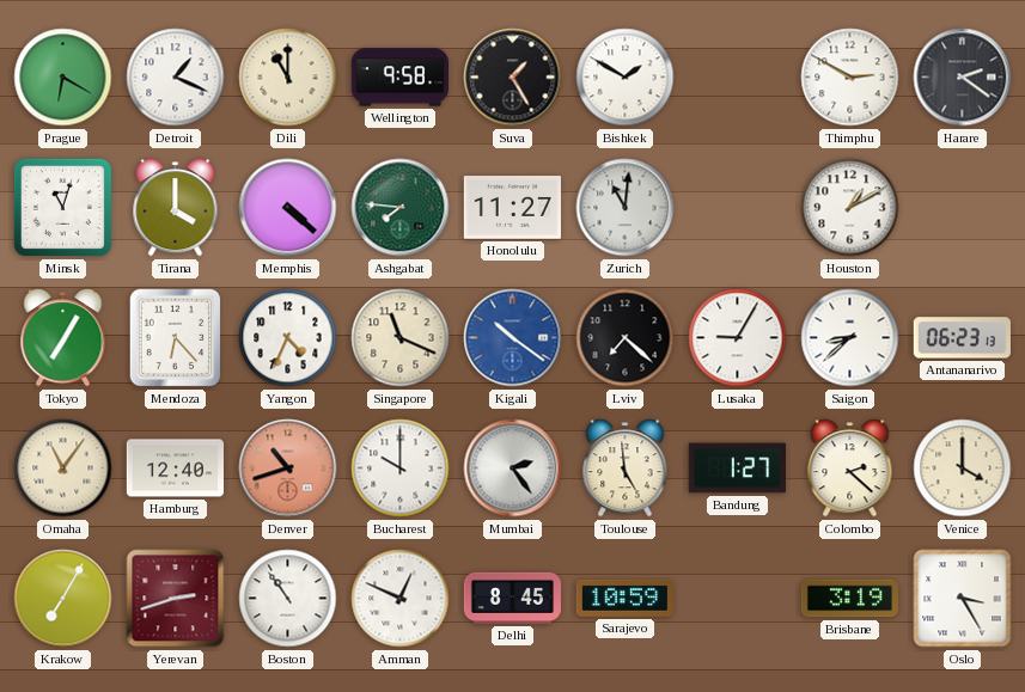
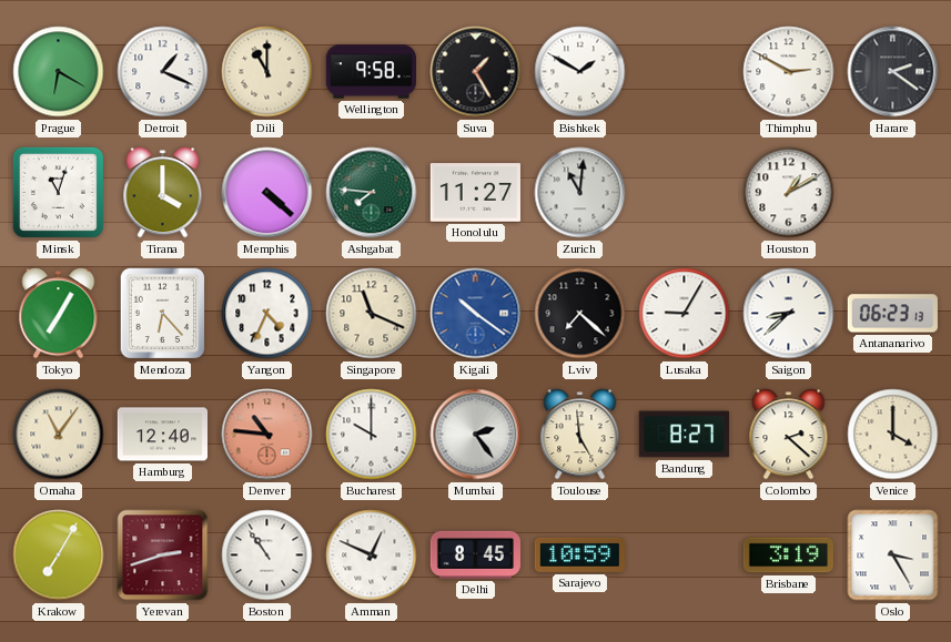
Denver: 10:42 -> 10:46 (267, 435)
Bandung: 1:27 -> 8:27 (684, 435)
